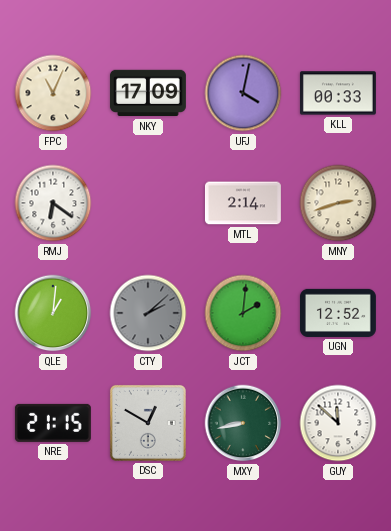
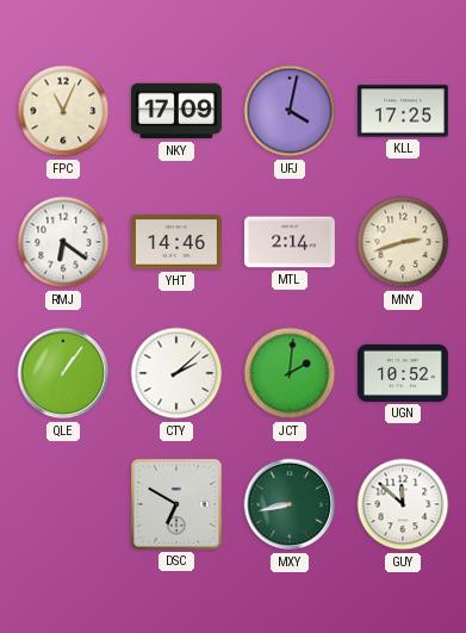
KLL: 00:33 -> 17:25 (403, 111)
YHT: none -> 14:46 (176, 242)
QLE: 1:01 -> 1:06 (63, 373)
CTY dial: grey -> white (176, 373)
UGN: 12:52 -> 10:52 (403, 373)
NRE: 21:15 -> none (53, 423)
DSC: 12:50 -> 6:50 (176, 504)
